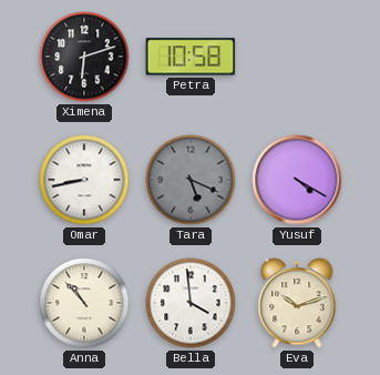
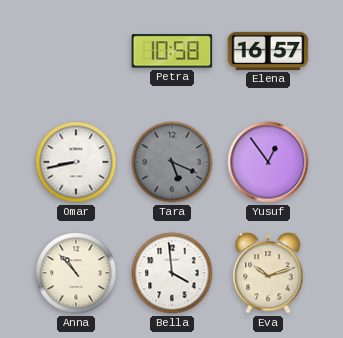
Ximena: 6:12 -> none (84, 57)
Elena: none -> 16:57 (268, 51)
Yusuf: 4:20 -> 12:54 (268, 162)
